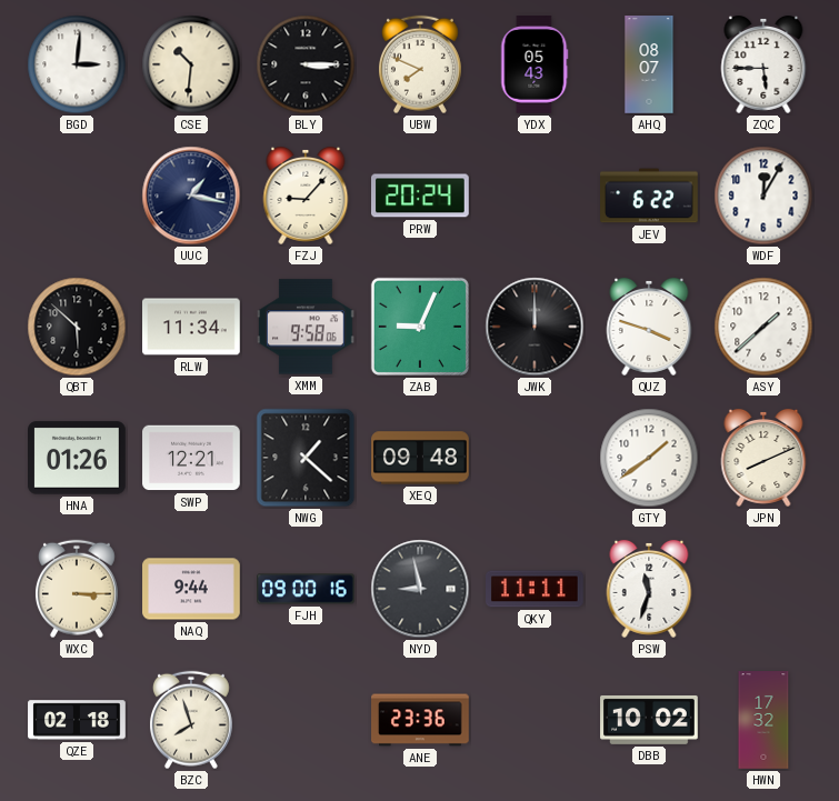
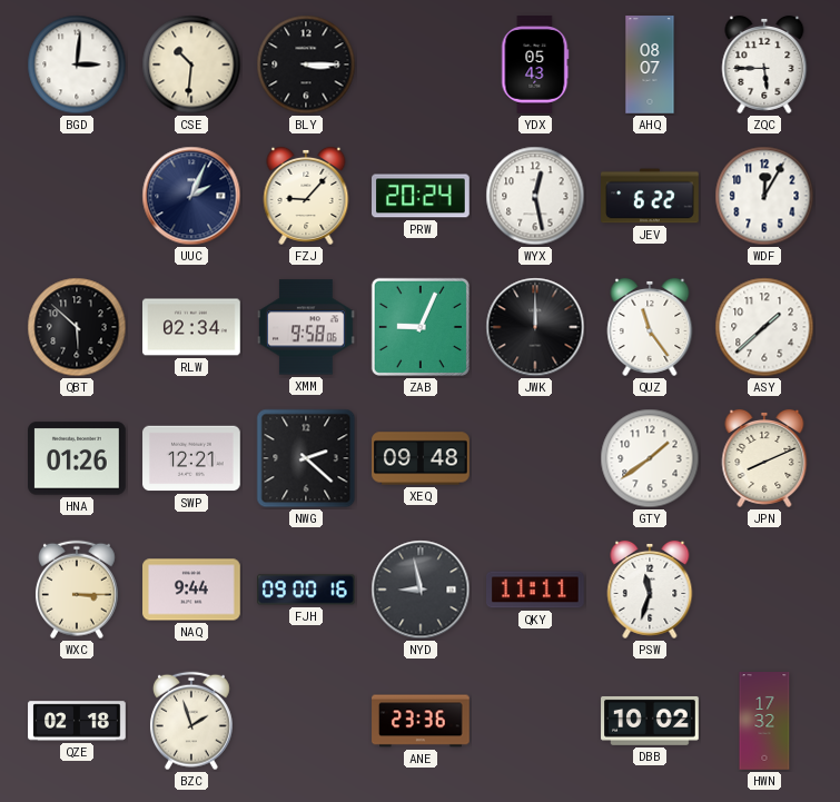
UBW: 7:49 -> none (420, 64)
UUC: 1:17 -> 2:04 (191, 196)
WYX: none -> 12:28 (535, 196)
RLW: 11:34 -> 02:34 (192, 327)
QUZ: 3:48 -> 11:24 (650, 327)
NWG: 1:22 -> 2:22 (306, 458)
BZC: 7:57 -> 1:57 (191, 721)
